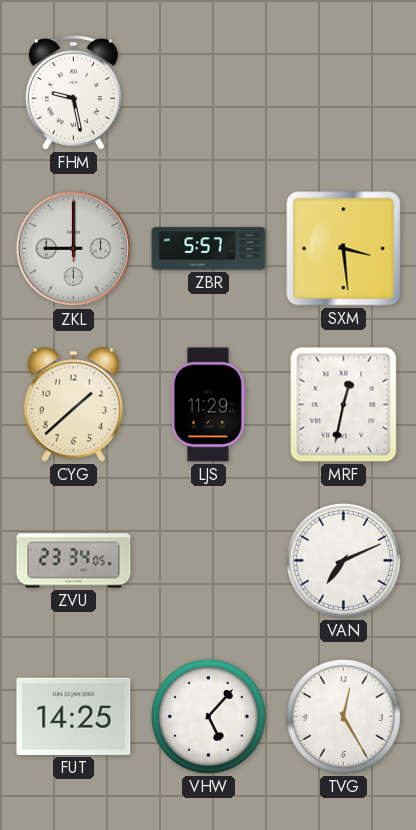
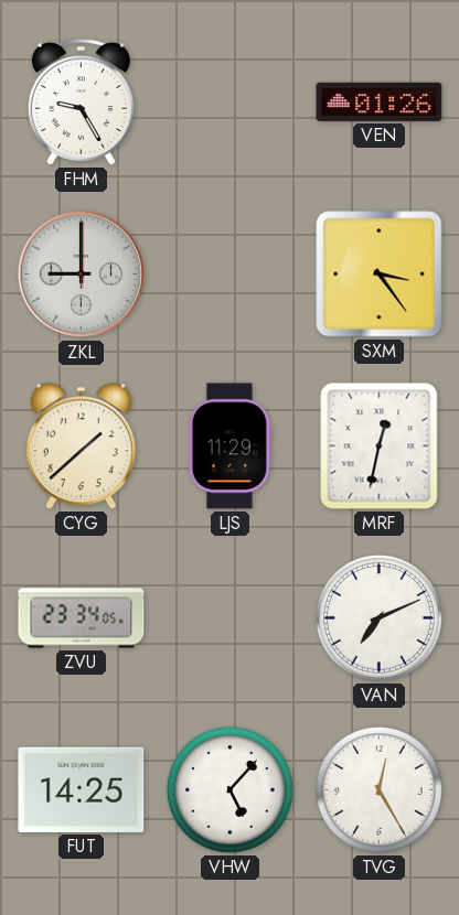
FHM: 9:28 -> 9:25 (81, 103)
VEN: none -> 01:26 (380, 101)
ZBR: 5:57 -> none (209, 249)
SXM: 3:29 -> 3:24 (380, 274)
